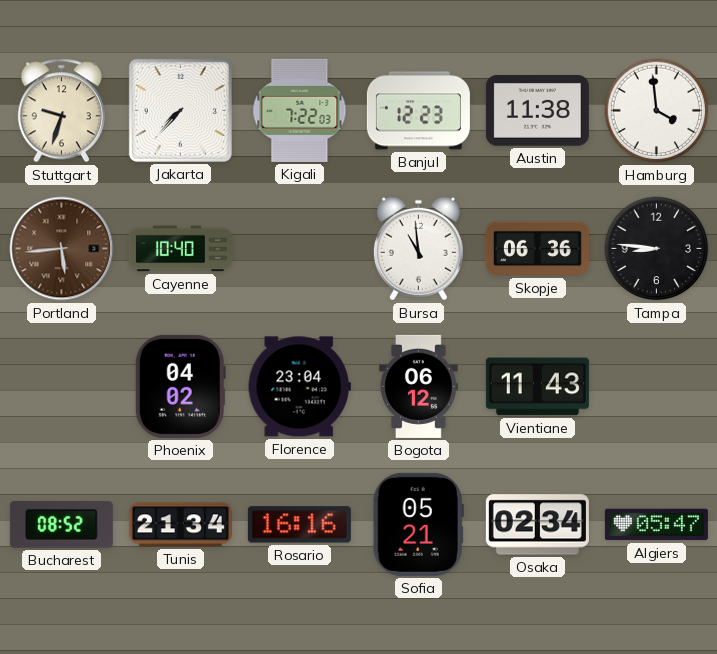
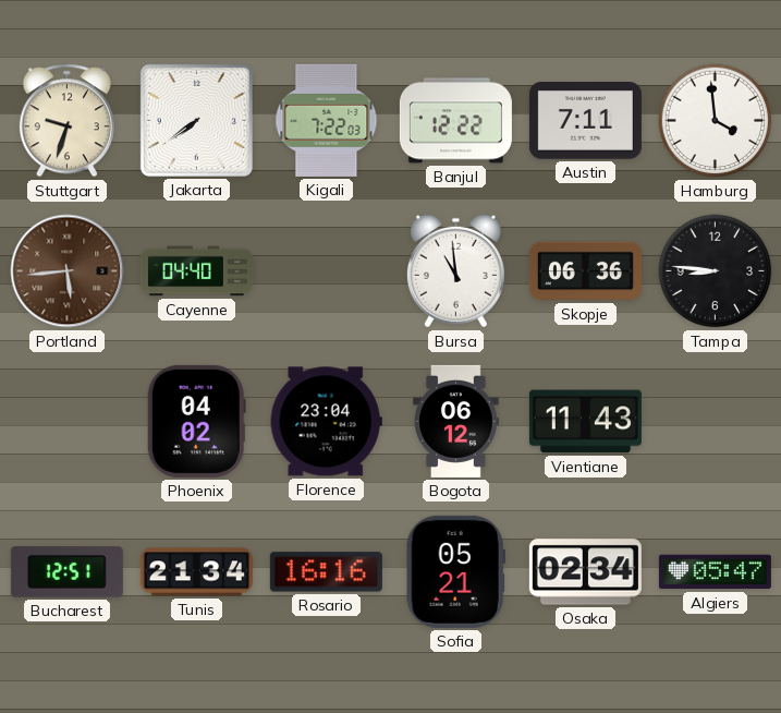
Jakarta: 7:37 -> 7:39 (196, 120)
Banjul: 12:23 -> 12:22 (455, 121)
Austin: 11:38 -> 7:11 (585, 121)
Cayenne: 10:40 -> 04:40 (196, 271)
Bucharest: 08:52 -> 12:51 (66, 571)
